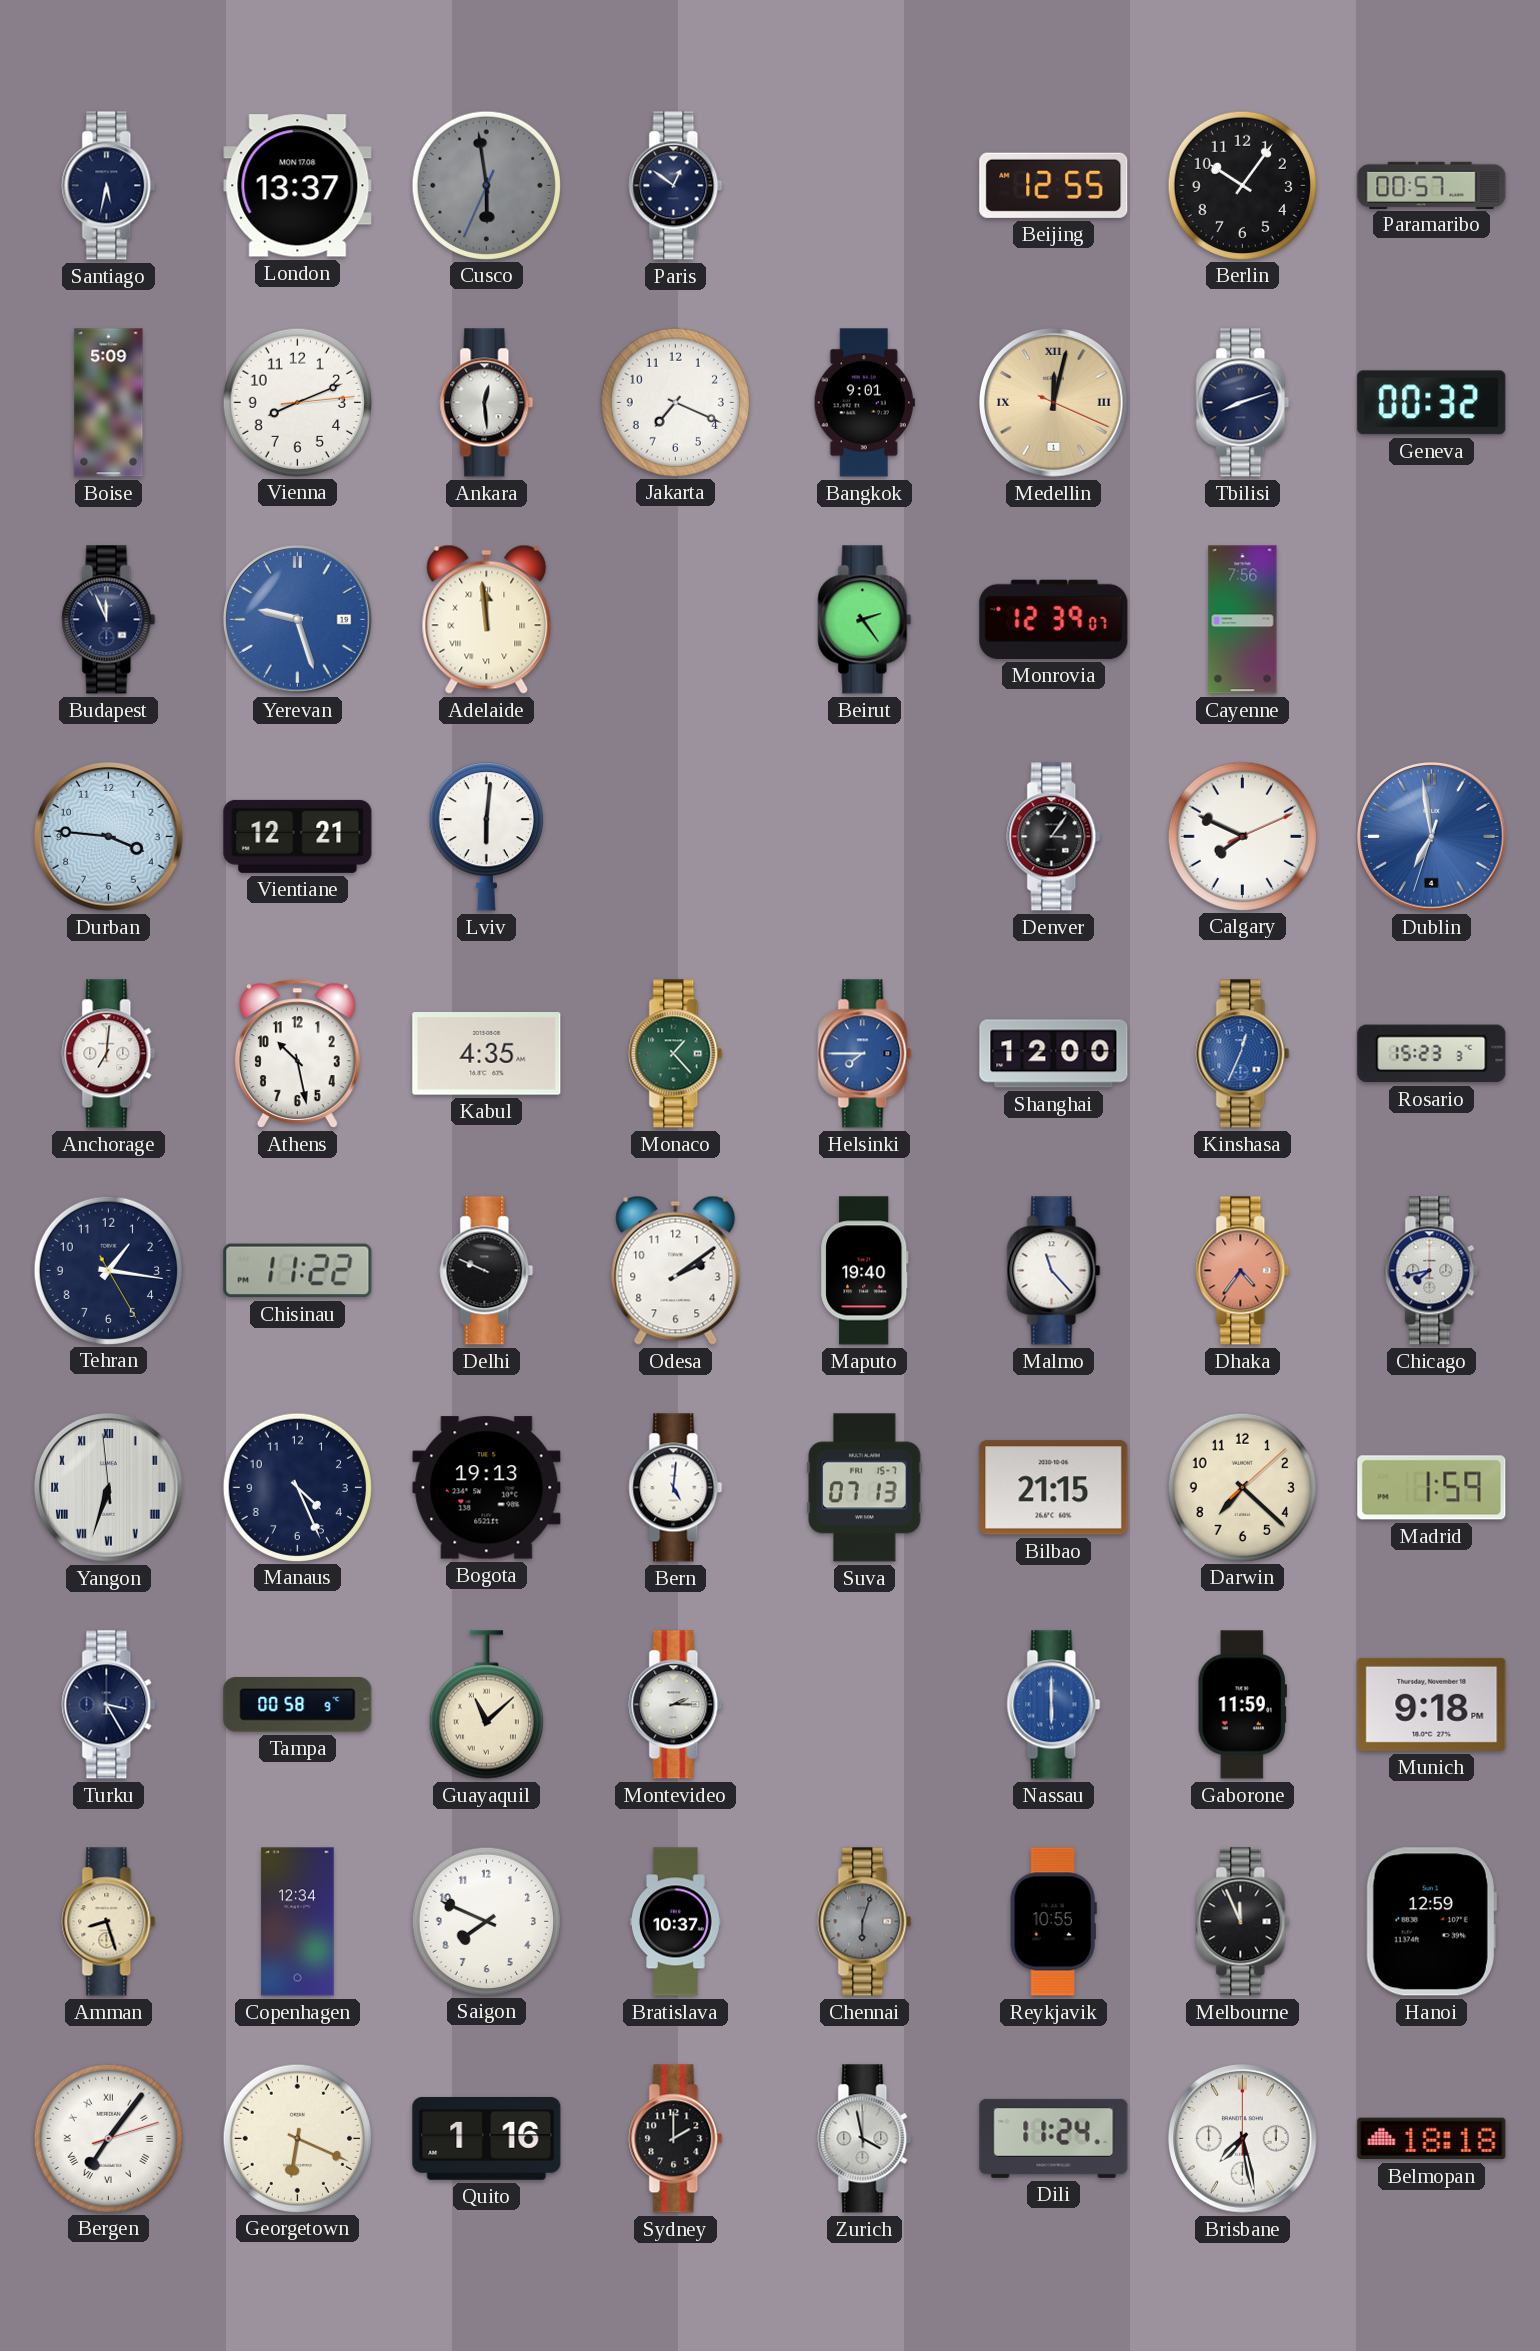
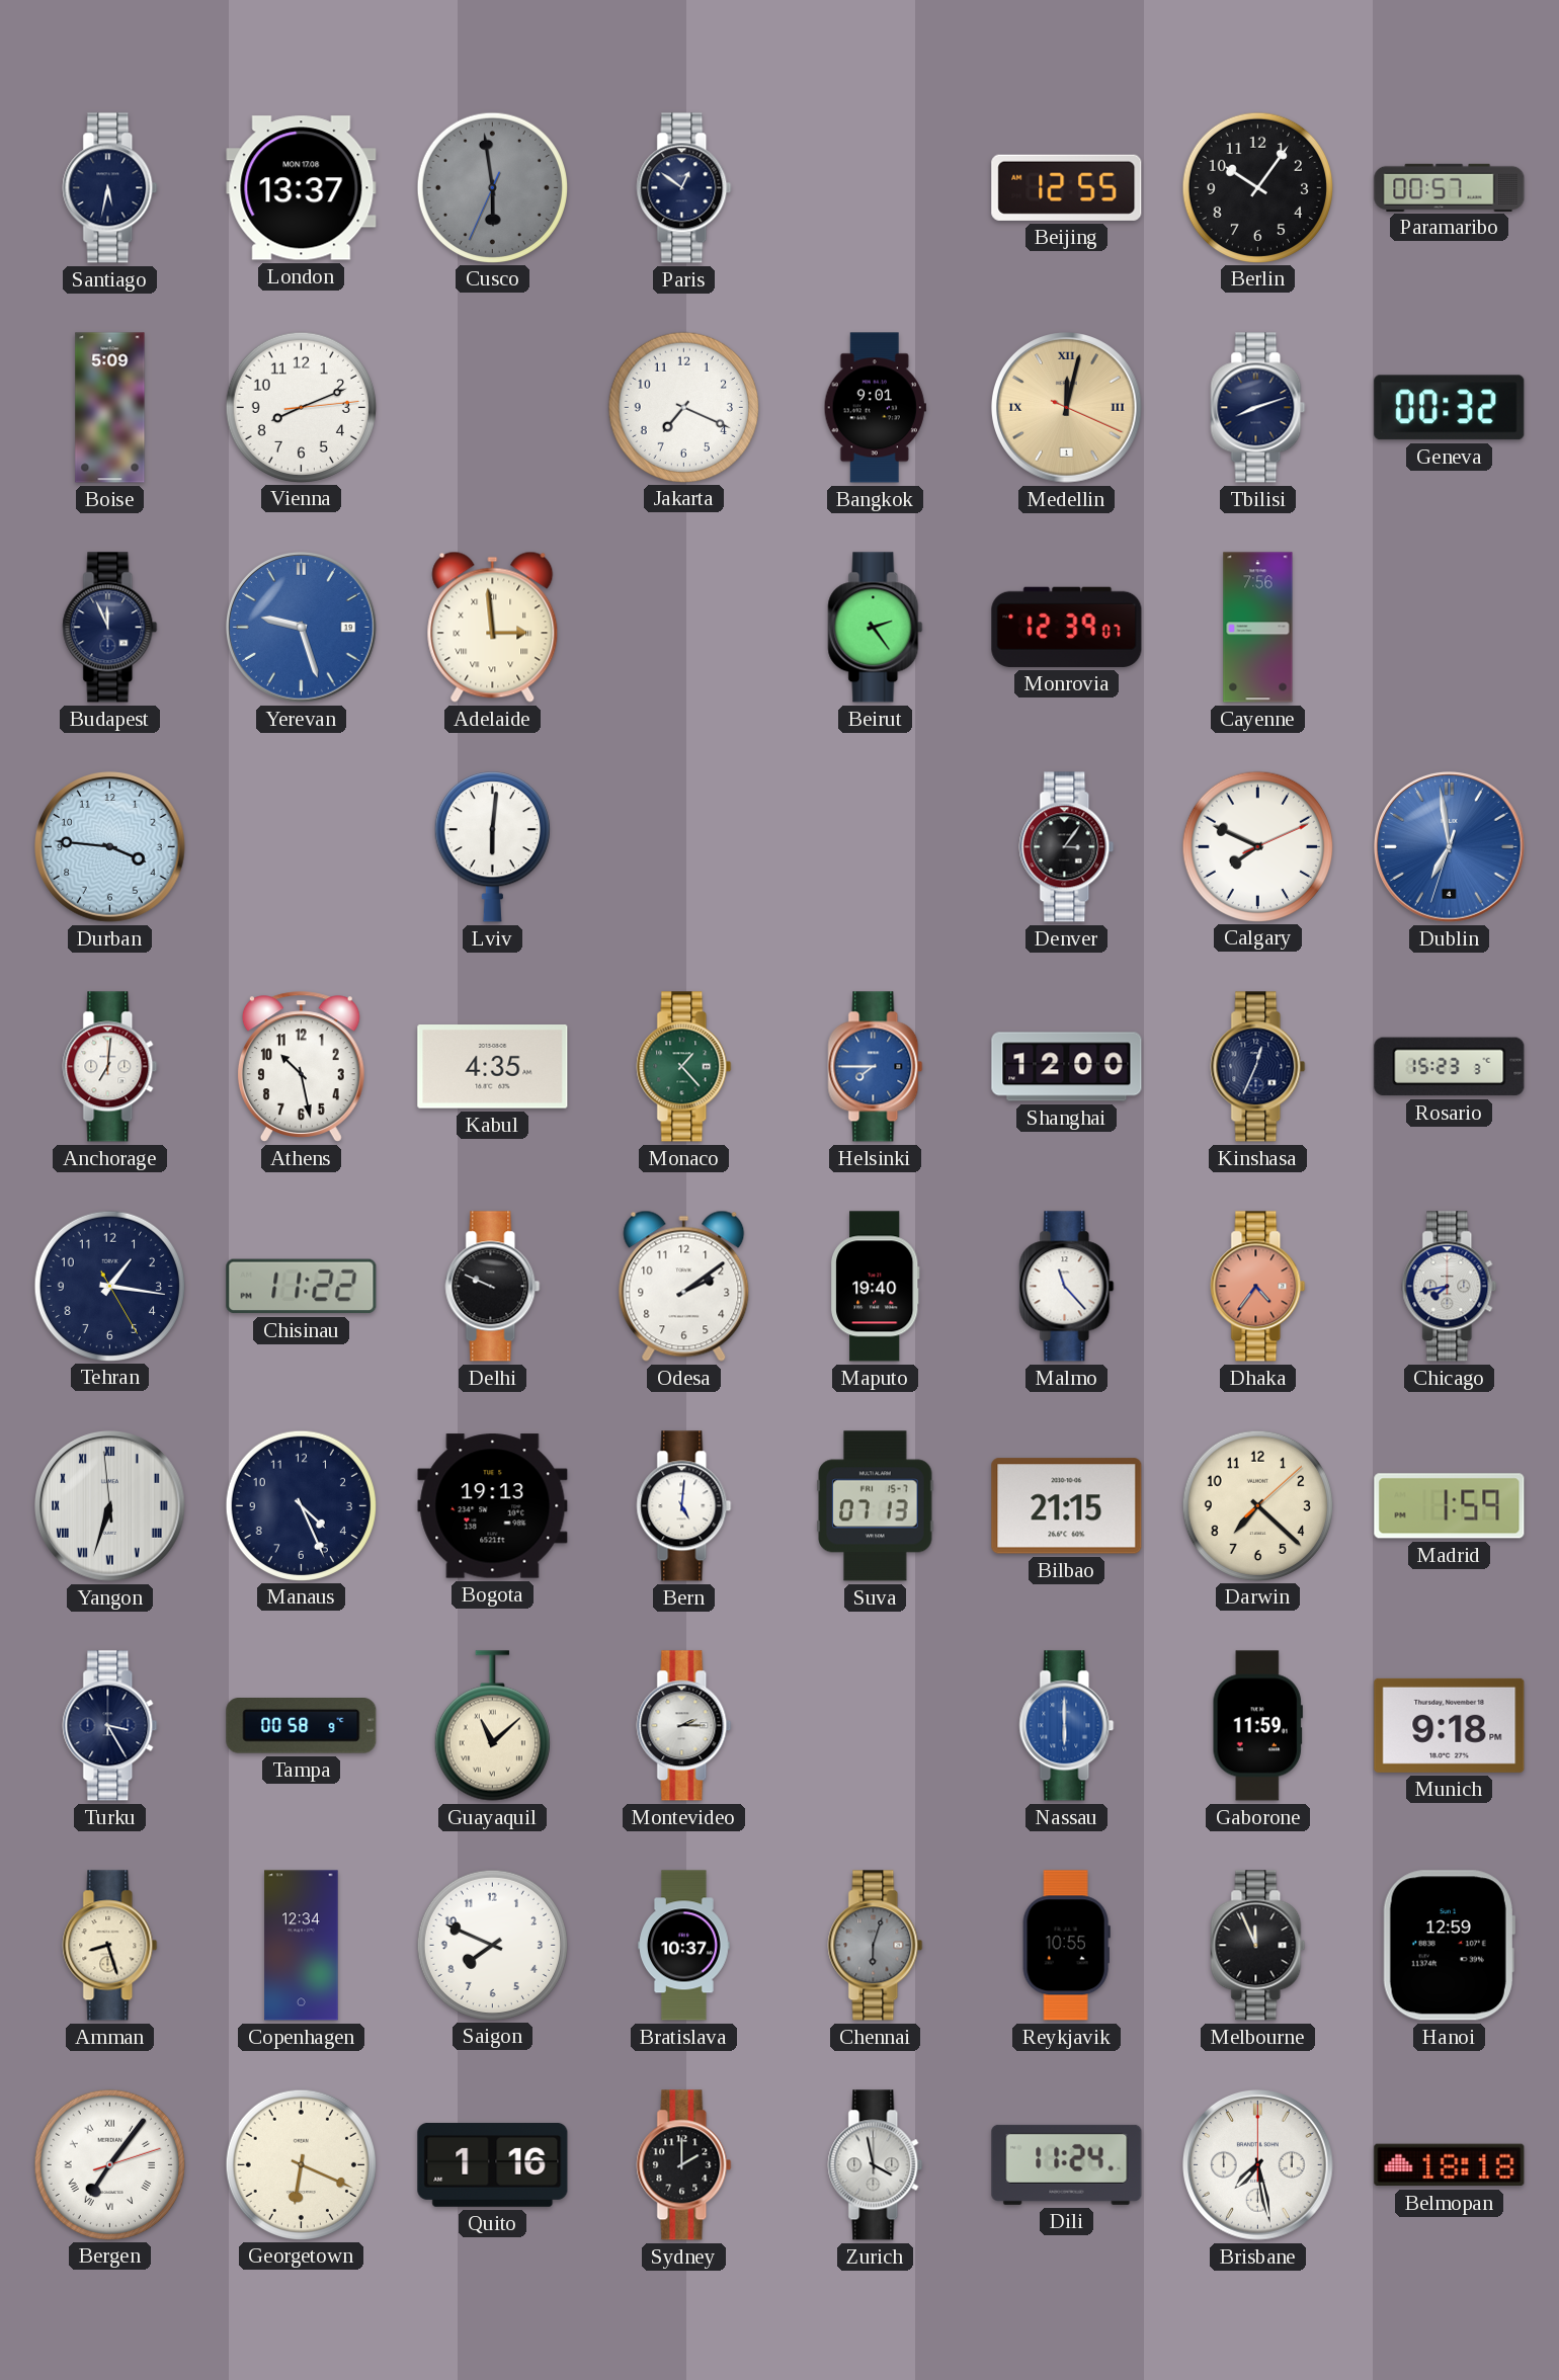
Ankara: 12:29 -> none (487, 403)
Adelaide: 11:59 -> 2:59 (493, 627)
Vientiane: 12:21 -> none (298, 836)
Kinshasa dial: blue -> navy (1258, 1067)
